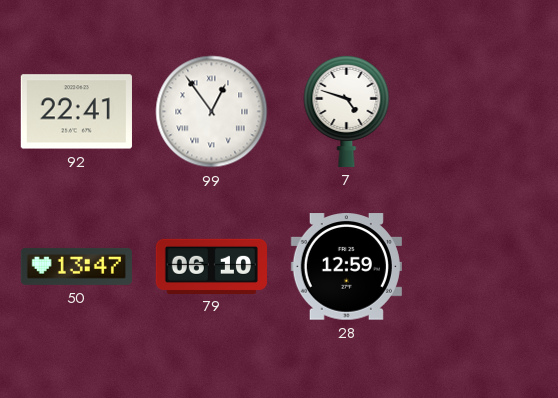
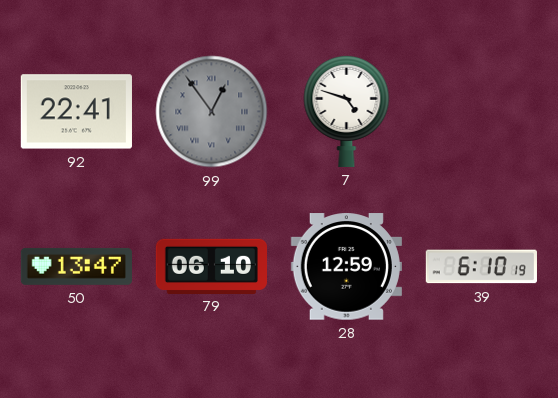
99 dial: white -> grey (212, 112)
39: none -> 6:10 (481, 267)
